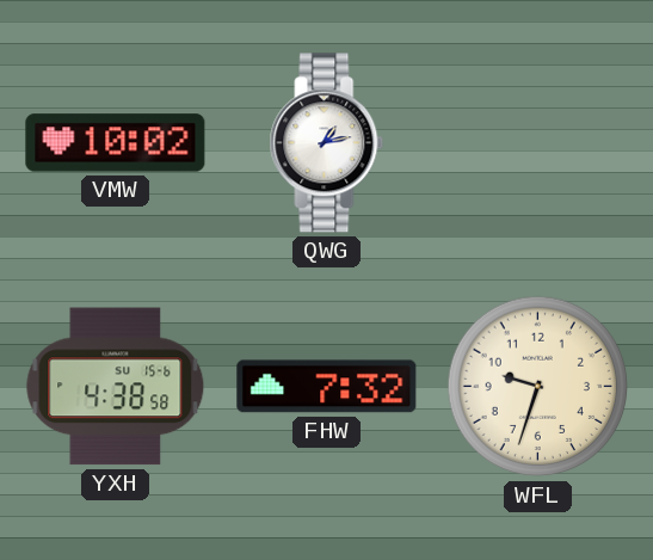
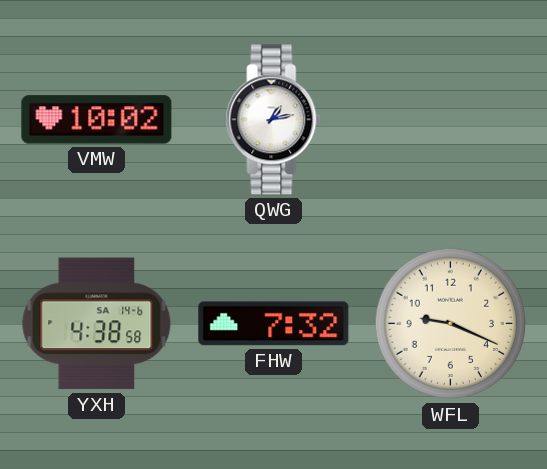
YXH date: SU 15-6 -> SA 14-6 (97, 324)
WFL: 9:33 -> 9:19 (450, 324)
